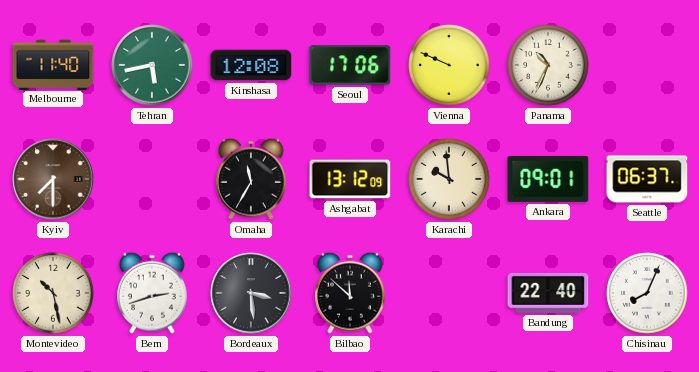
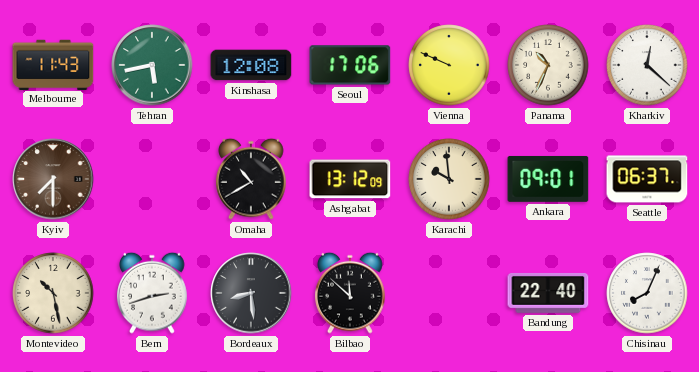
Melbourne: 11:40 -> 11:43 (53, 64)
Kharkiv: none -> 12:22 (647, 65)
Omaha: 11:35 -> 10:40 (251, 179)
Bordeaux: 3:29 -> 8:29 (251, 293)
